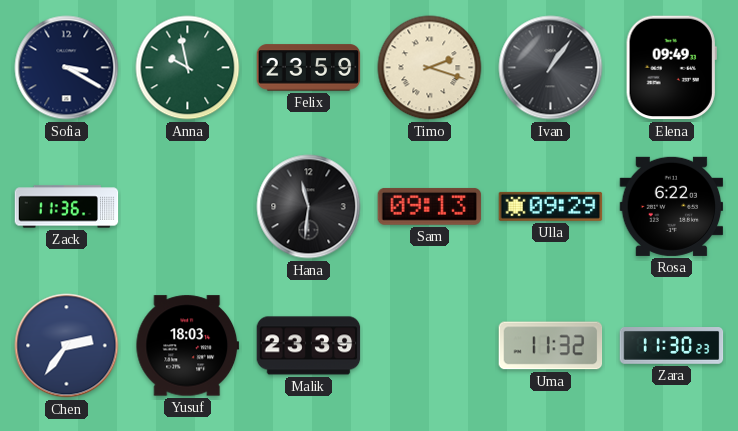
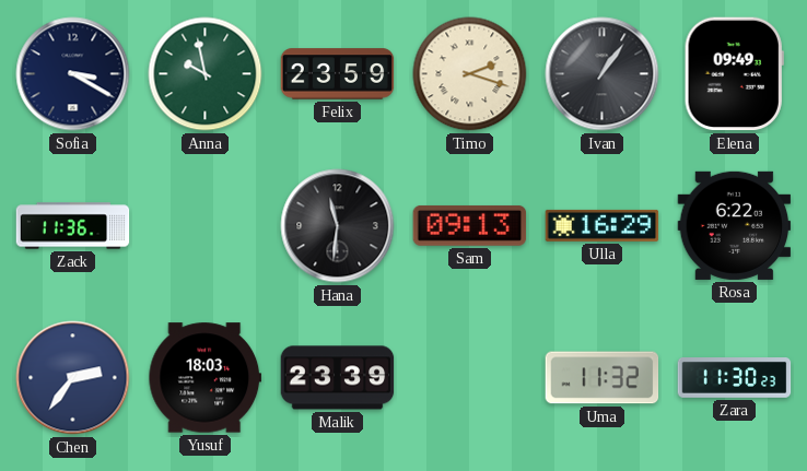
Ulla: 09:29 -> 16:29 (603, 225)
